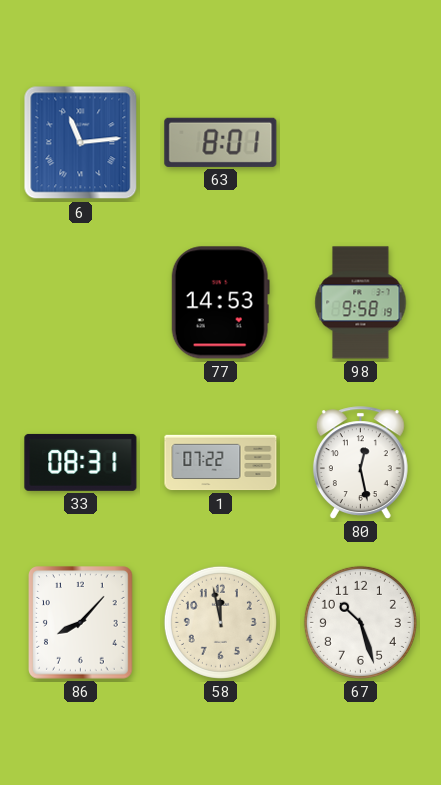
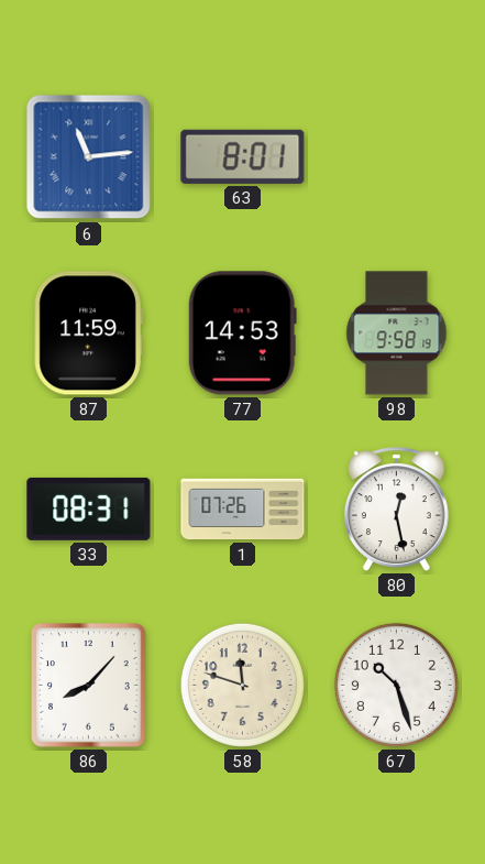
87: none -> 11:59 (88, 333)
1: 07:22 -> 07:26 (243, 510)
58: 11:58 -> 11:48 (242, 685)
